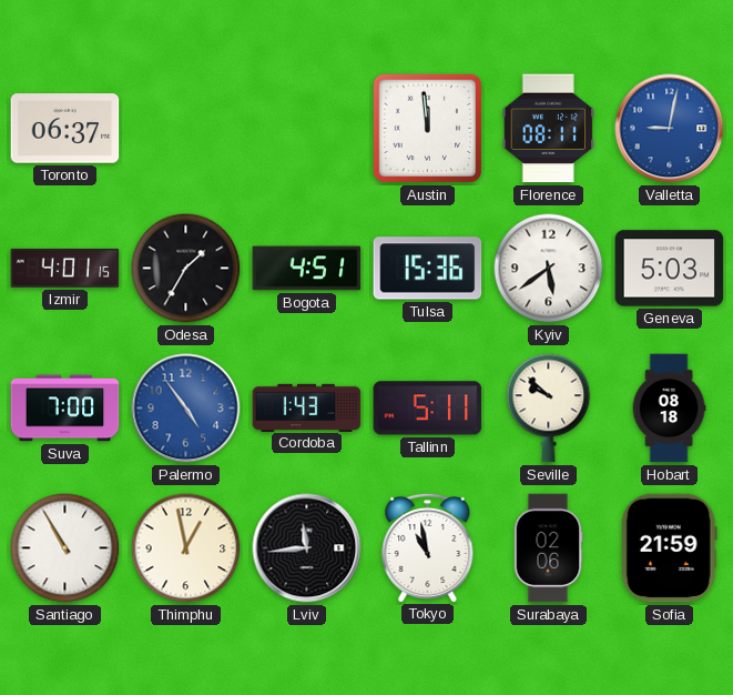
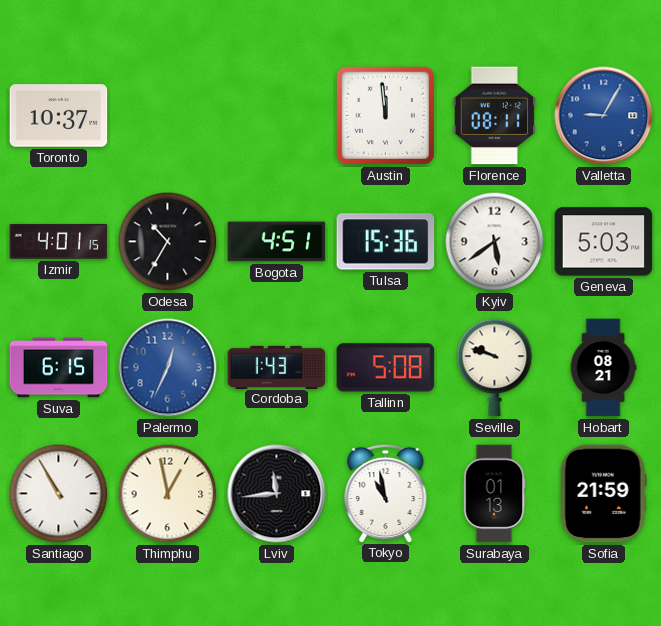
Toronto: 06:37 -> 10:37 (59, 116)
Valletta: 9:02 -> 9:05 (604, 116)
Odesa: 1:35 -> 10:35 (168, 242)
Suva: 7:00 -> 6:15 (59, 368)
Palermo: 4:54 -> 12:34 (168, 368)
Tallinn: 5:11 -> 5:08 (386, 368)
Seville: 9:52 -> 9:48 (495, 368)
Hobart: 08:18 -> 08:21 (603, 368)
Surabaya: 02:06 -> 01:13 (494, 494)
